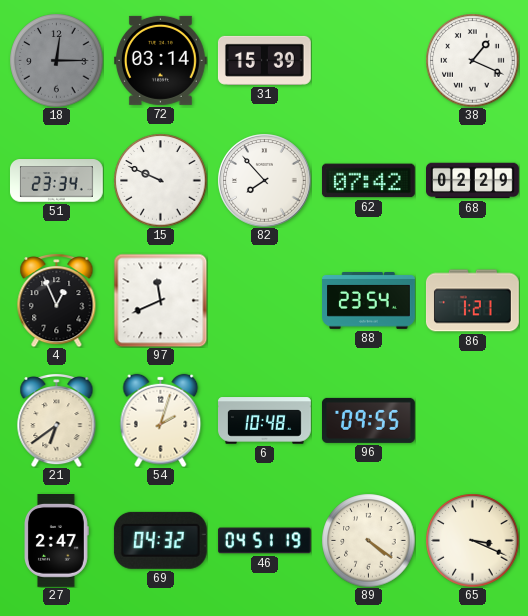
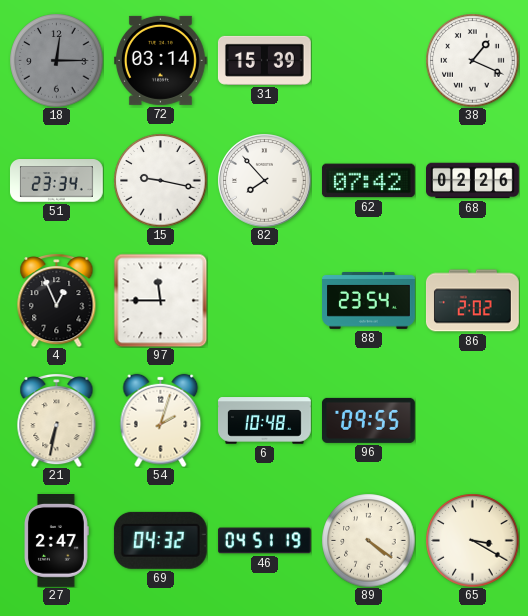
15: 9:49 -> 9:17 (160, 180)
68: 02:29 -> 02:26 (473, 181)
97: 11:41 -> 11:45 (160, 300)
86: 1:21 -> 2:02 (472, 301)
21: 6:39 -> 6:32 (57, 420)
65: 3:19 -> 3:20 (472, 540)
